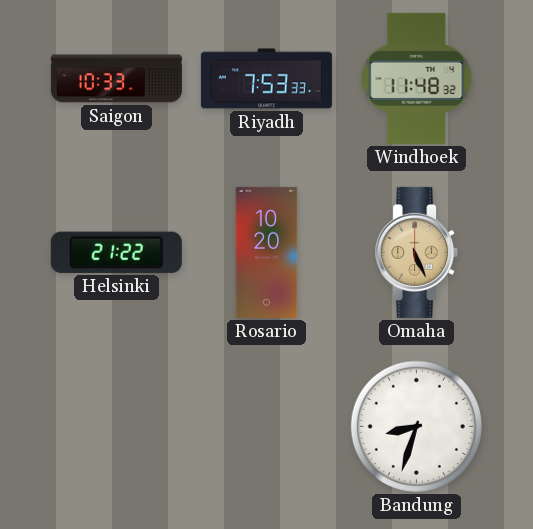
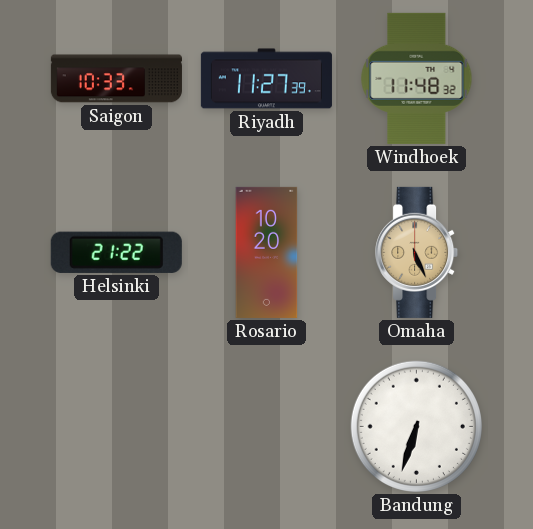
Riyadh: 7:53 -> 11:27 (266, 79)
Bandung: 8:33 -> 6:33 (416, 426)
